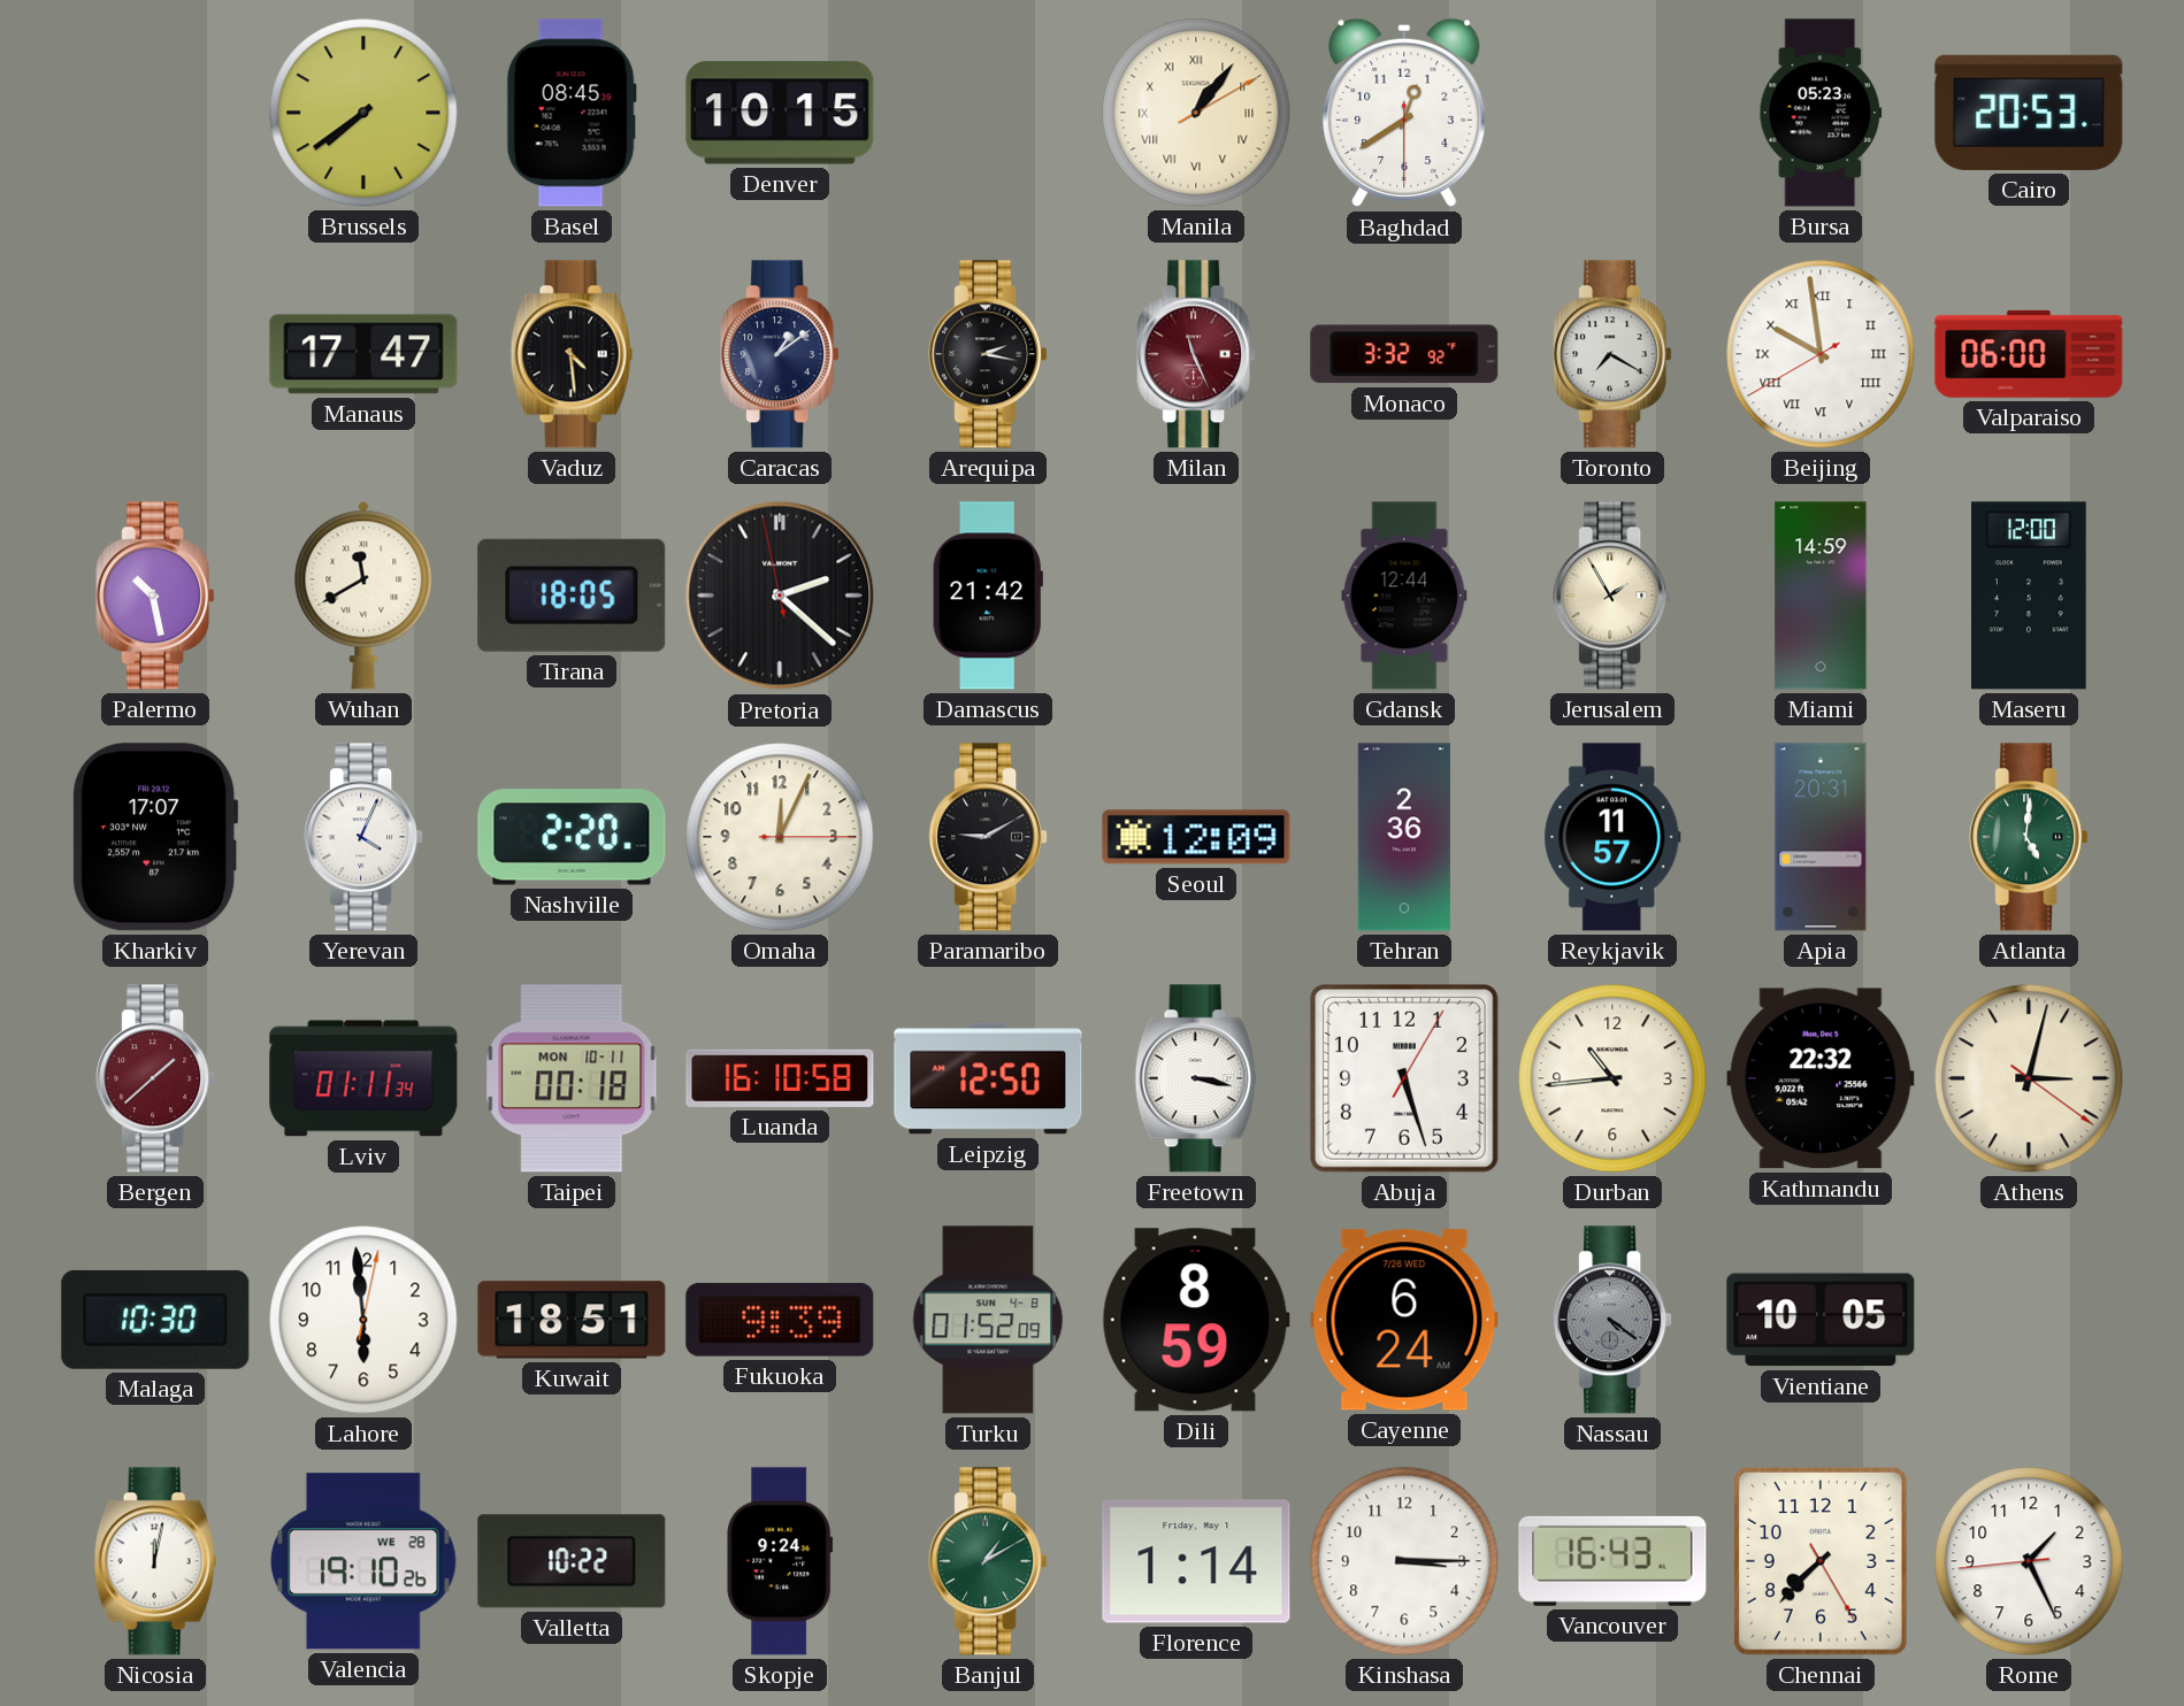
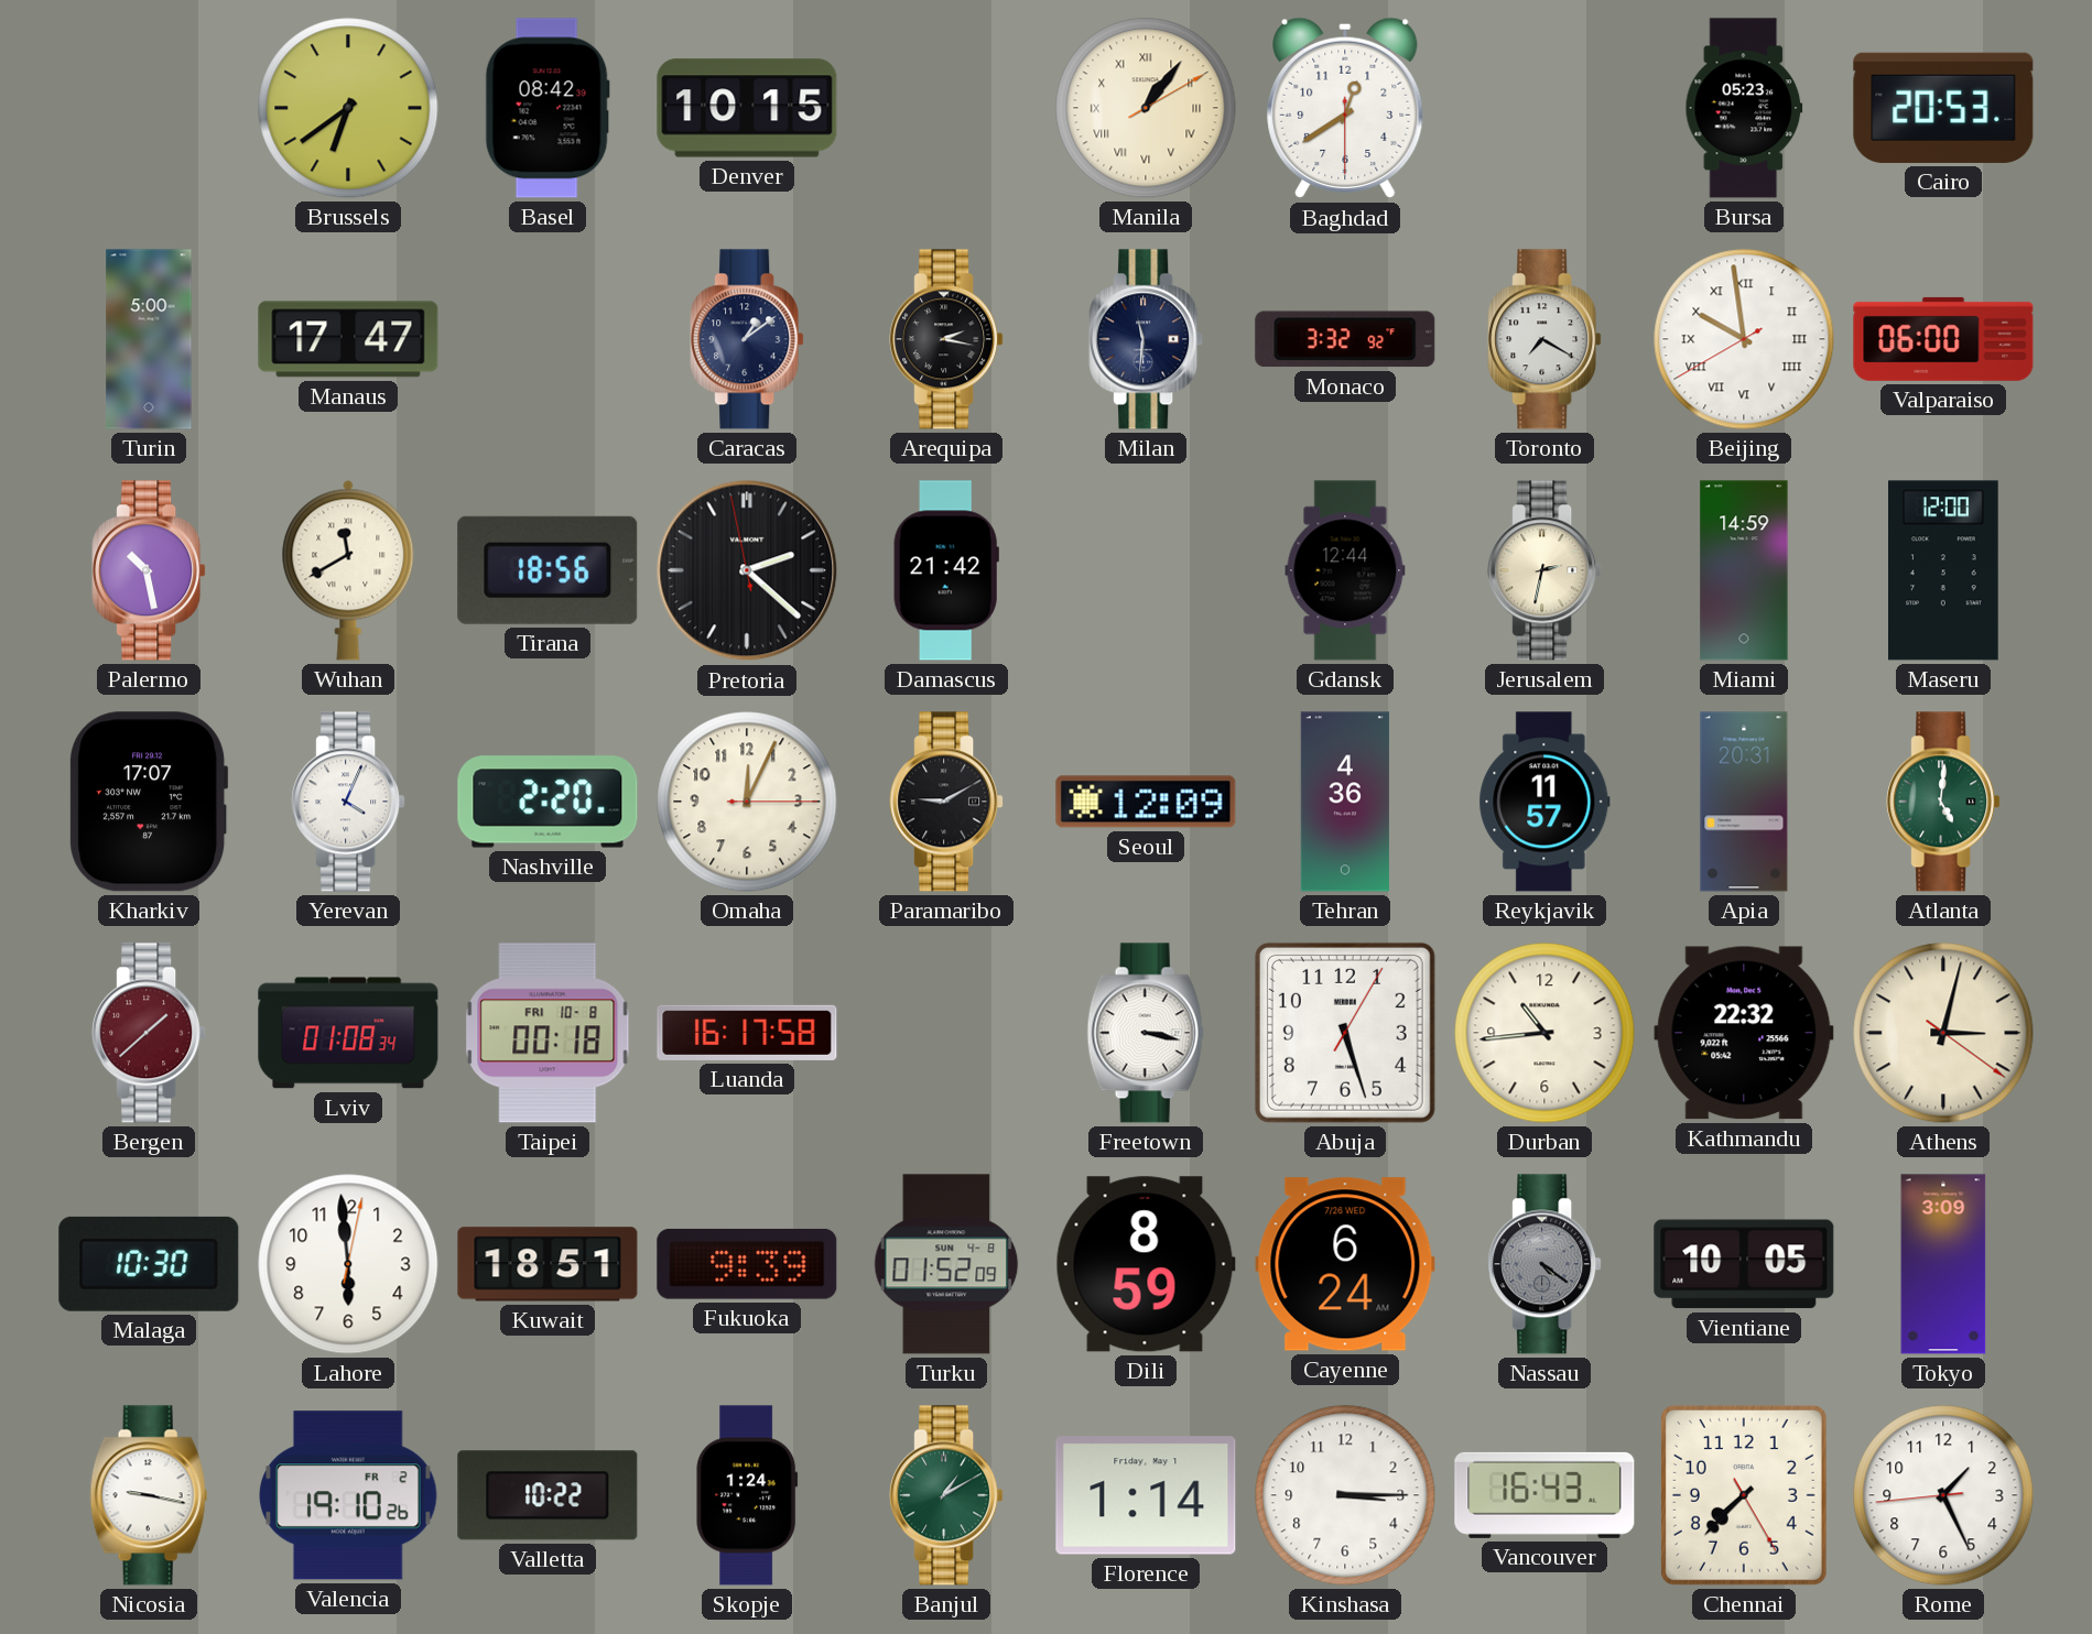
Brussels: 7:39 -> 6:39 (348, 108)
Basel: 08:45 -> 08:42 (548, 108)
Turin: none -> 5:00 (149, 339)
Vaduz: 4:29 -> none (572, 354)
Milan: 11:26 -> 11:31 (1146, 339)
Milan dial: burgundy -> navy (1146, 339)
Tirana: 18:05 -> 18:56 (548, 570)
Jerusalem: 1:55 -> 2:32 (1544, 570)
Tehran: 2:36 -> 4:36 (1345, 802)
Lviv: 01:11 -> 01:08 (348, 1033)
Taipei date: MON 10-11 -> FRI 10-8 (548, 1033)
Luanda: 16:10 -> 16:17 (747, 1033)
Leipzig: 12:50 -> none (988, 1078)
Tokyo: none -> 3:09 (1943, 1264)
Nicosia: 12:02 -> 9:17 (149, 1495)
Valencia date: WE 28 -> FR 2 (349, 1495)
Skopje: 9:24 -> 1:24 (747, 1495)
